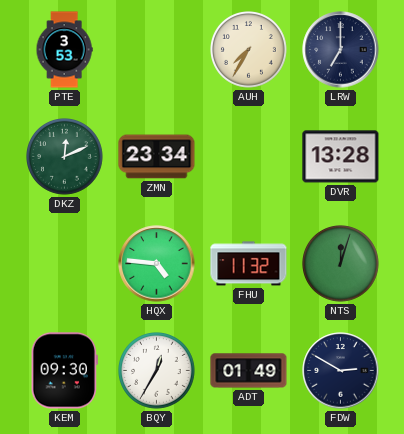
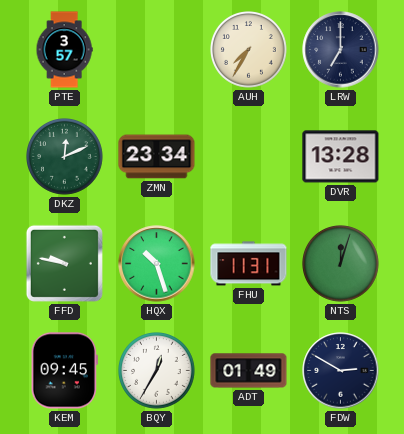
PTE: 3:53 -> 3:57 (64, 50)
FFD: none -> 9:47 (64, 263)
HQX: 4:46 -> 10:27 (157, 264)
FHU: 11:32 -> 11:31 (249, 264)
KEM: 09:30 -> 09:45 (64, 371)
